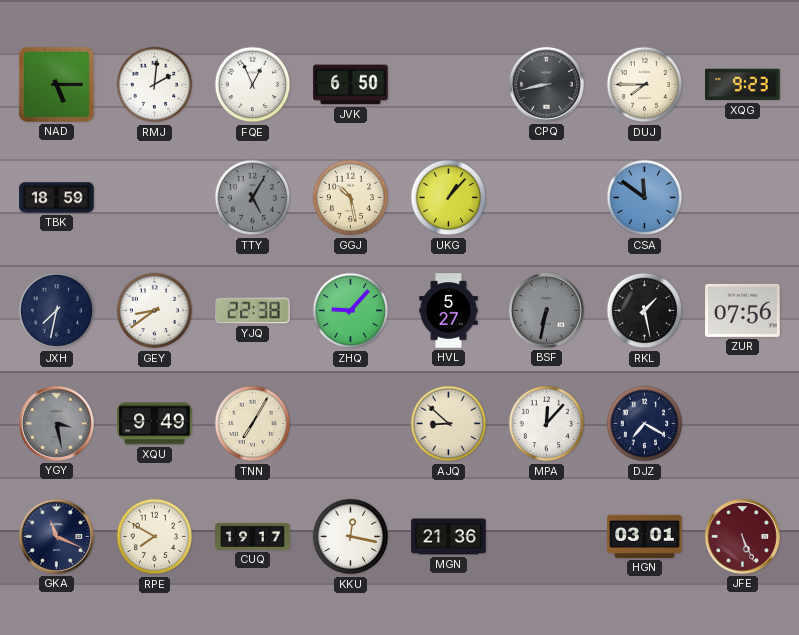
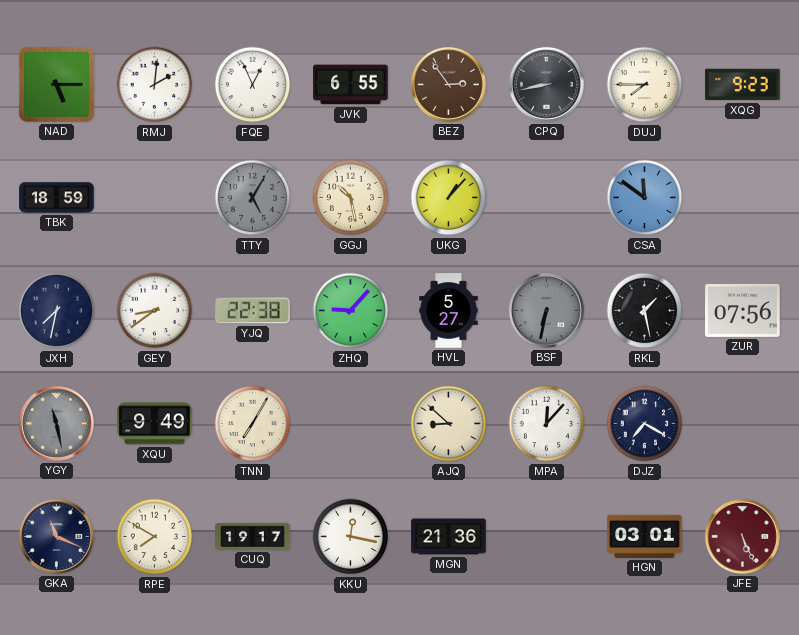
JVK: 6:50 -> 6:55 (351, 85)
BEZ: none -> 2:54 (448, 84)
YGY: 3:28 -> 11:28 (56, 423)
